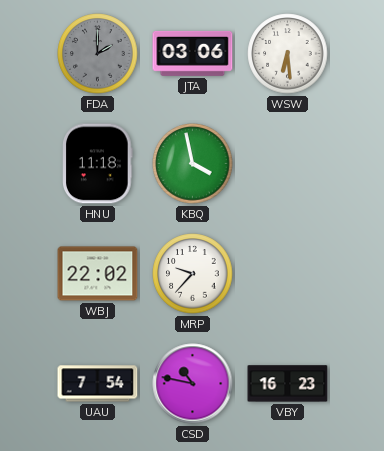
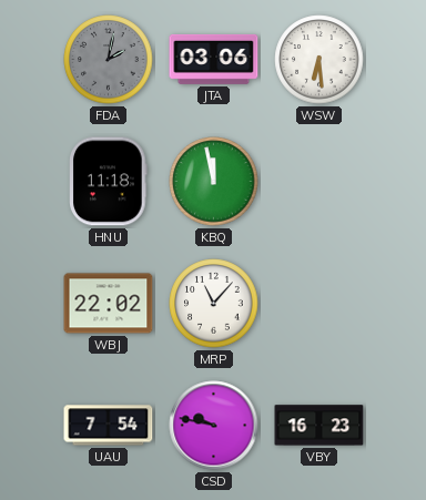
FDA: 2:00 -> 2:02 (109, 60)
KBQ: 3:58 -> 11:58 (214, 182)
MRP: 9:37 -> 11:07 (214, 304)
CSD: 10:47 -> 9:47 (214, 426)
